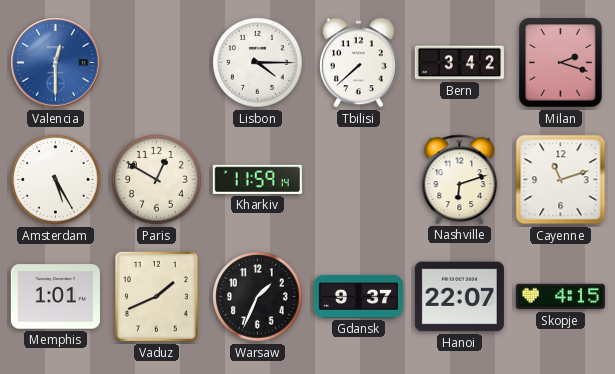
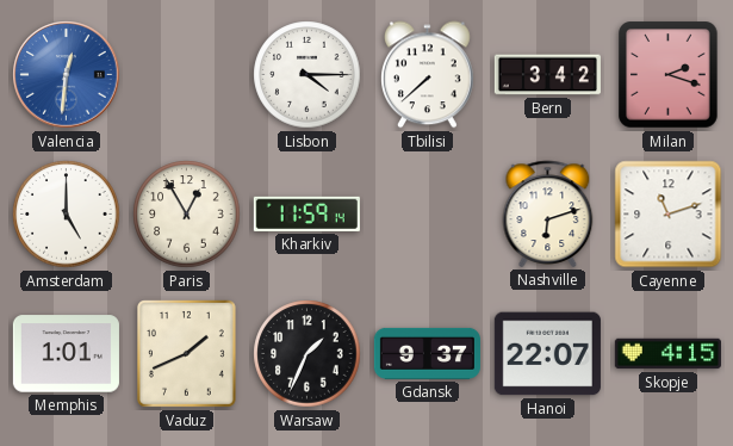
Valencia: 12:30 -> 12:31 (67, 75)
Amsterdam: 5:25 -> 5:00 (67, 215)
Paris: 12:50 -> 12:55 (187, 215)
